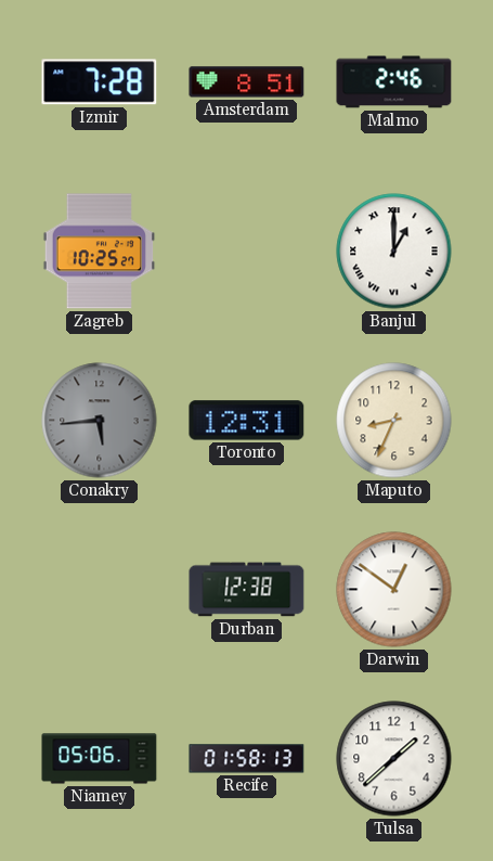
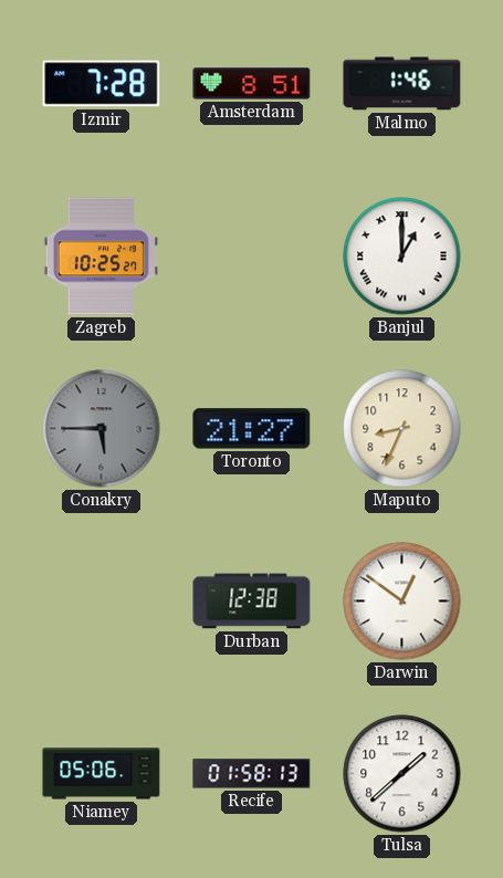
Malmo: 2:46 -> 1:46 (402, 84)
Conakry: 5:44 -> 5:45 (102, 429)
Toronto: 12:31 -> 21:27 (252, 429)
